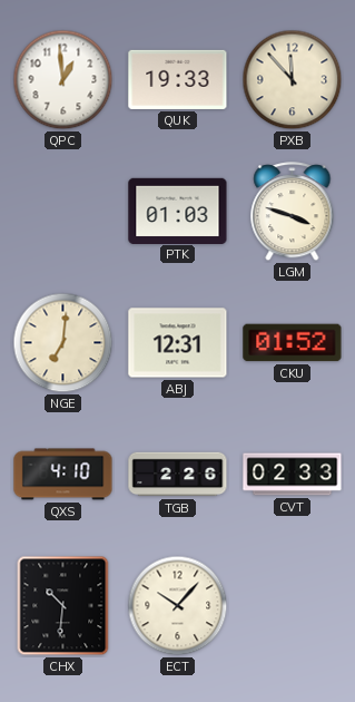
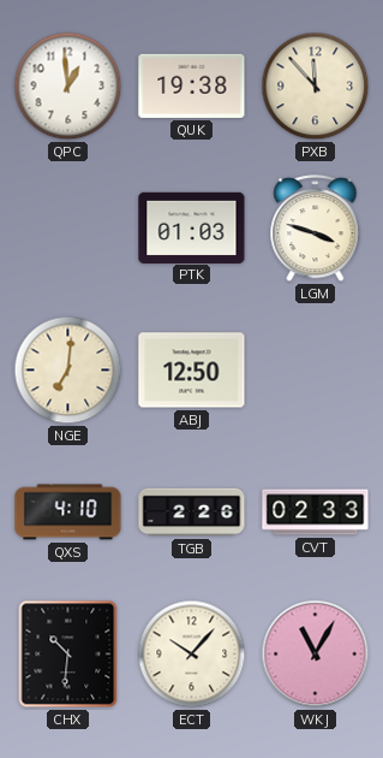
QUK: 19:33 -> 19:38 (192, 85)
ABJ: 12:31 -> 12:50 (192, 371)
CKU: 01:52 -> none (293, 343)
WKJ: none -> 11:05 (316, 655)
